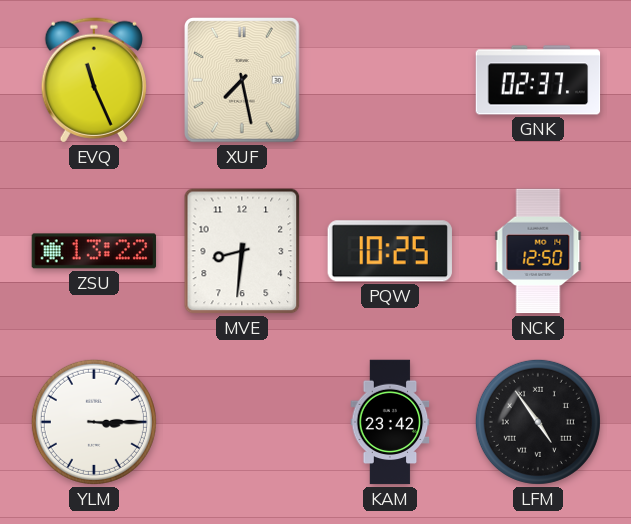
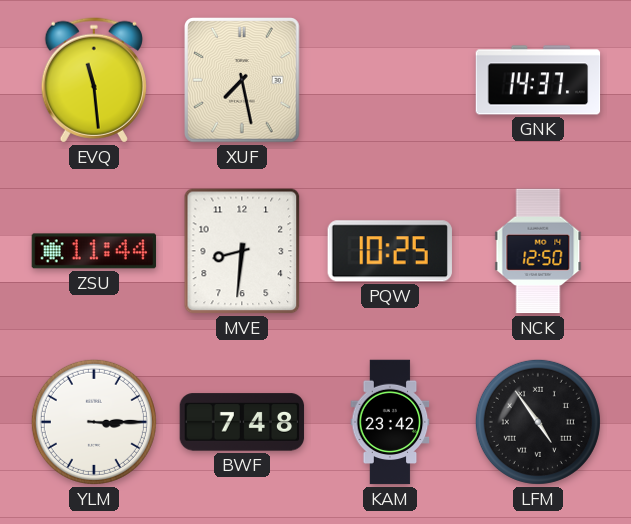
EVQ: 11:26 -> 11:29 (94, 80)
GNK: 02:37 -> 14:37 (538, 80)
ZSU: 13:22 -> 11:44 (94, 251)
BWF: none -> 7:48 (242, 422)
